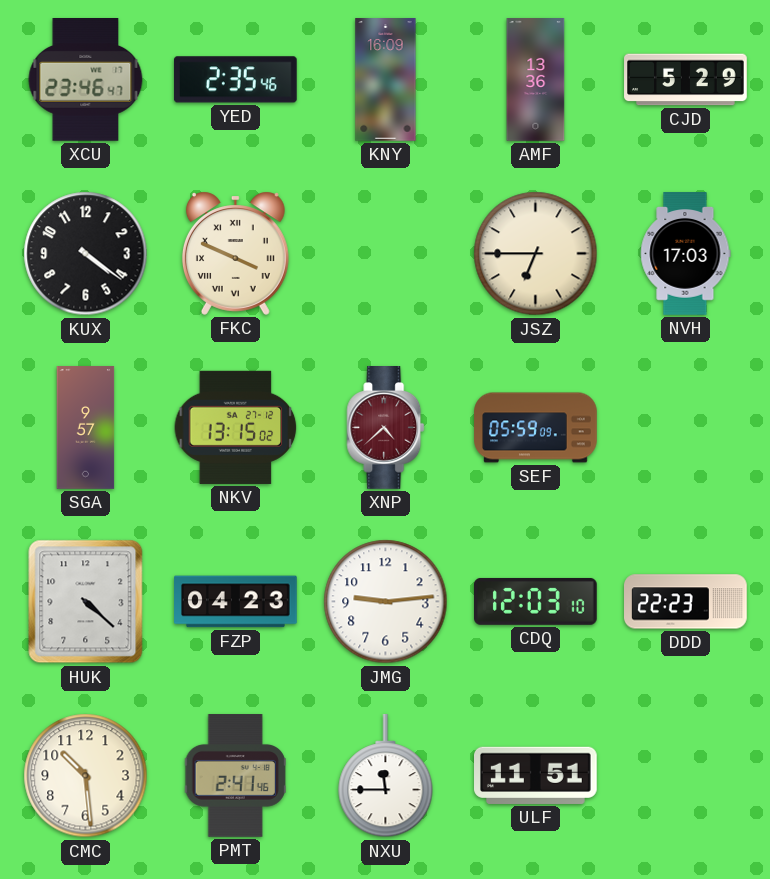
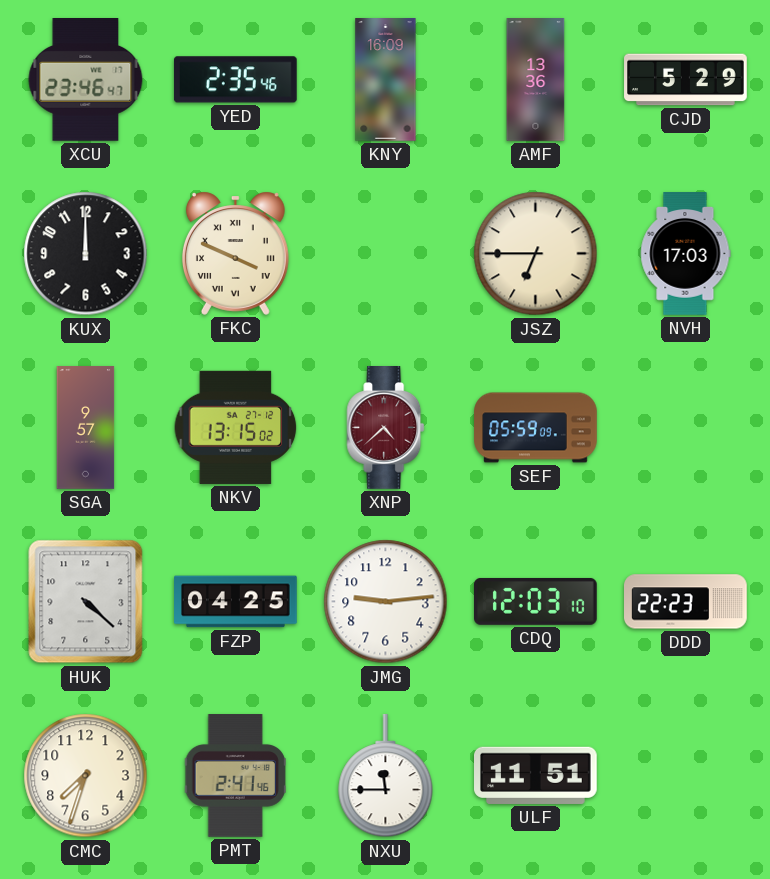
KUX: 4:21 -> 12:00 (86, 254)
FZP: 04:23 -> 04:25 (236, 602)
CMC: 10:29 -> 7:33 (86, 776)
